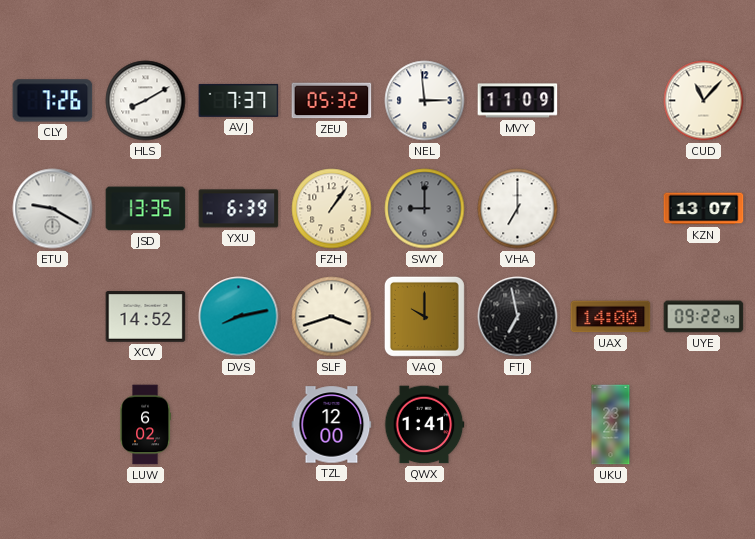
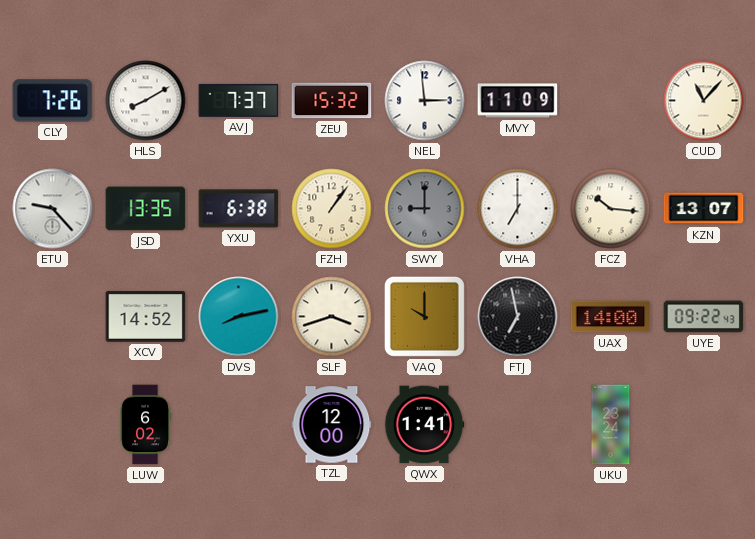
ZEU: 05:32 -> 15:32 (332, 101)
ETU: 9:20 -> 9:23 (53, 209)
YXU: 6:39 -> 6:38 (239, 209)
FCZ: none -> 10:16 (611, 209)
